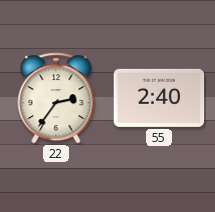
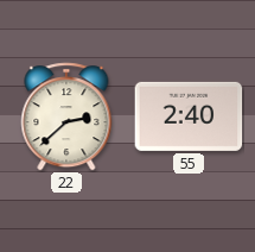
22: 2:36 -> 2:38 (66, 116)
